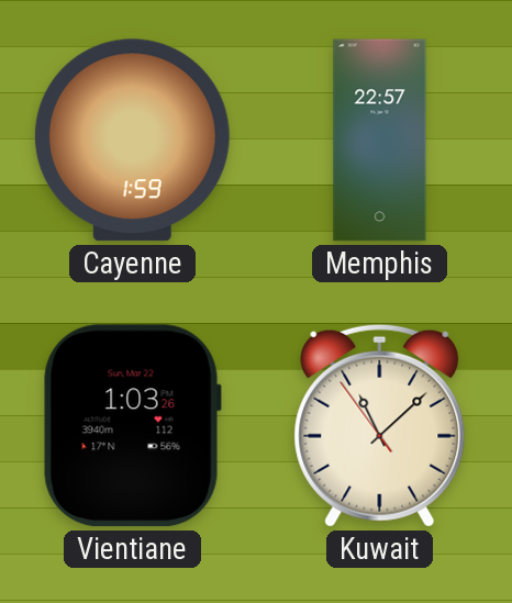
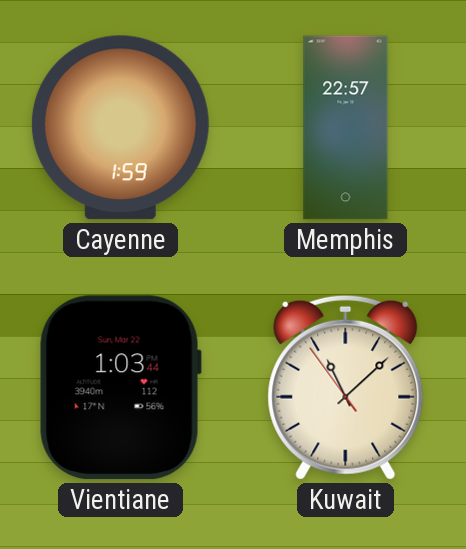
Vientiane: 1:03:26 -> 1:03:44 (120, 388)
